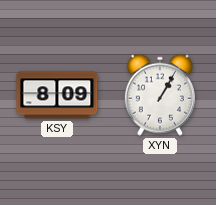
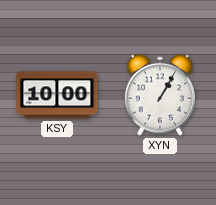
KSY: 8:09 -> 10:00 (57, 95)
